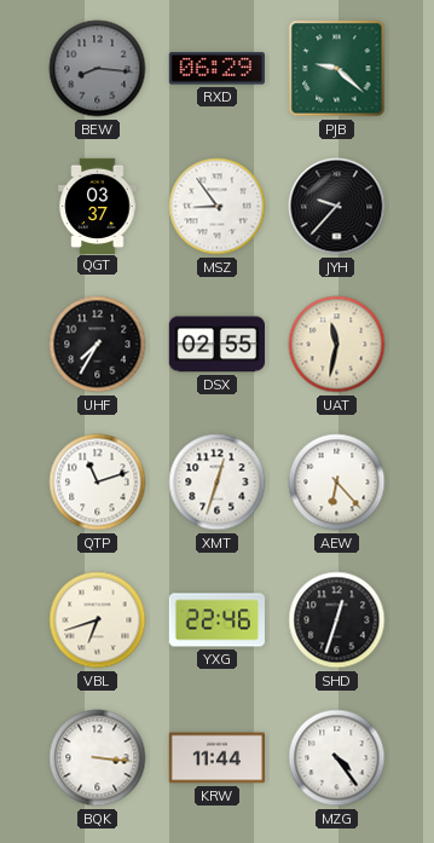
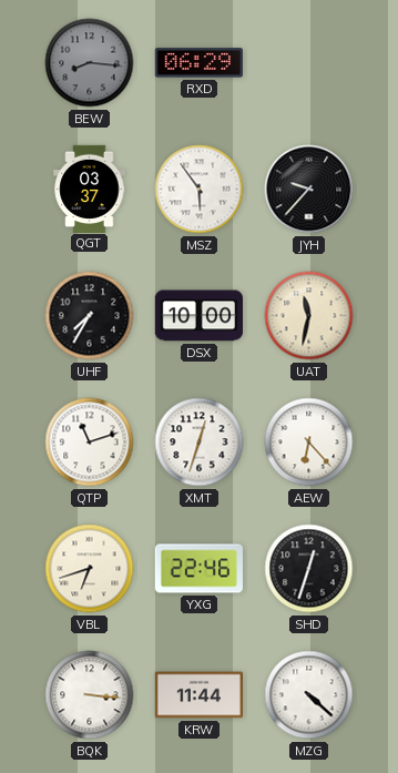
PJB: 9:22 -> none (337, 69)
MSZ: 8:54 -> 5:54 (200, 190)
DSX: 02:55 -> 10:00 (198, 316)
MZG: 4:24 -> 4:22 (309, 695)
